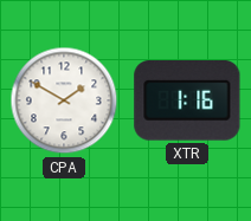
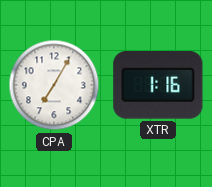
CPA: 1:50 -> 7:05 (54, 85)
